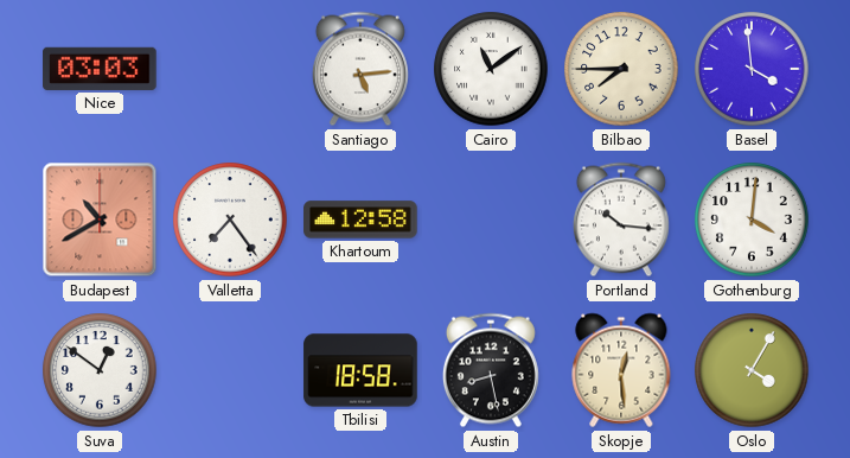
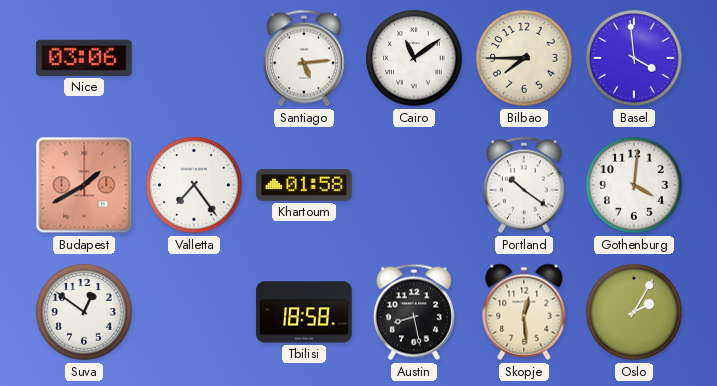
Nice: 03:03 -> 03:06 (84, 58)
Budapest: 10:40 -> 1:40 (84, 185)
Khartoum: 12:58 -> 01:58 (304, 185)
Portland: 10:16 -> 10:21 (524, 185)
Oslo: 4:05 -> 2:05 (634, 312)
